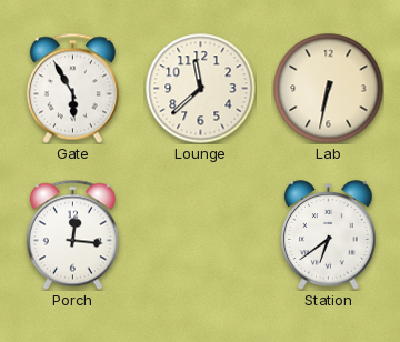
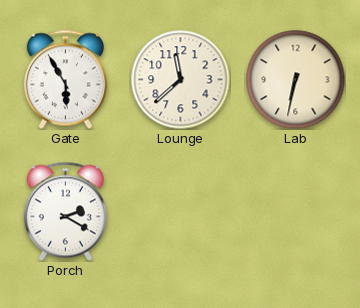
Porch: 12:16 -> 2:20 (65, 211)
Station: 6:39 -> none (329, 235)
